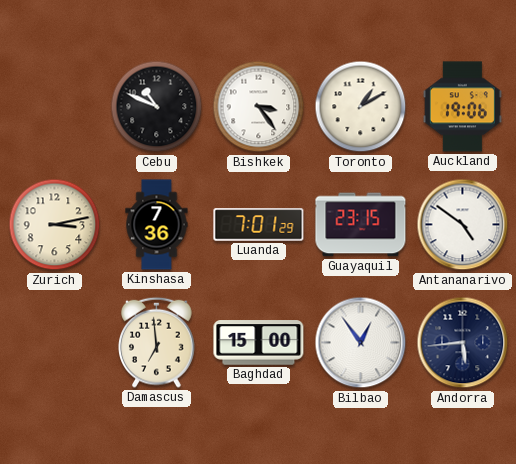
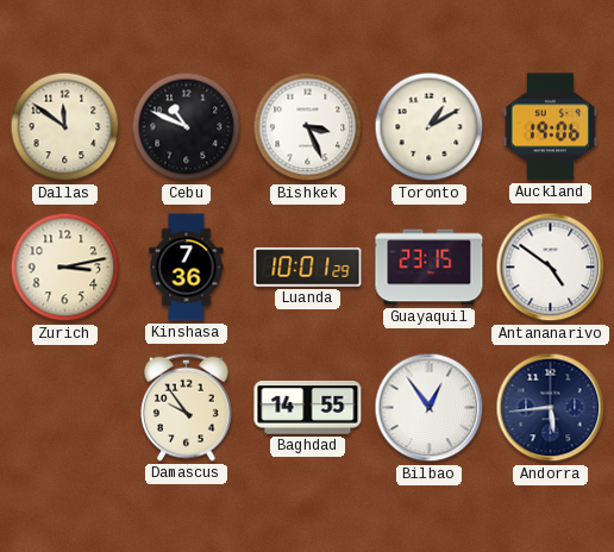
Dallas: none -> 11:51 (65, 127)
Bishkek: 3:24 -> 3:26 (308, 127)
Luanda: 7:01 -> 10:01 (308, 268)
Damascus: 6:59 -> 9:54 (187, 407)
Baghdad: 15:00 -> 14:55 (308, 408)
